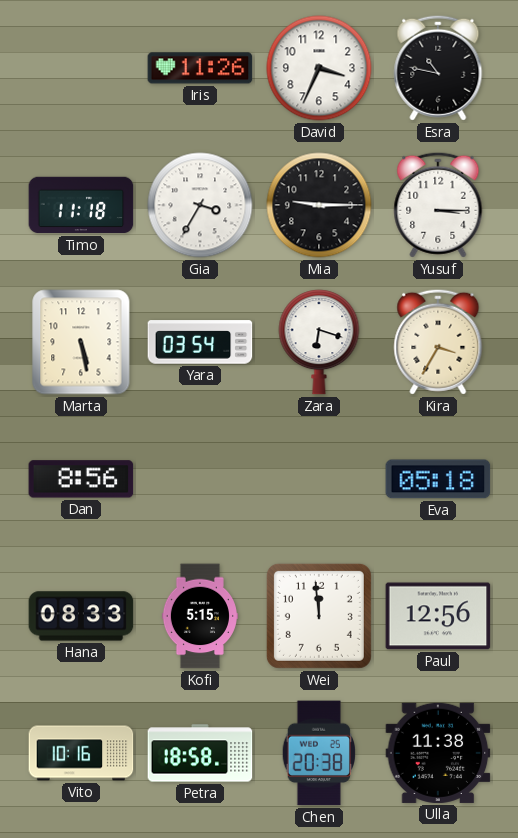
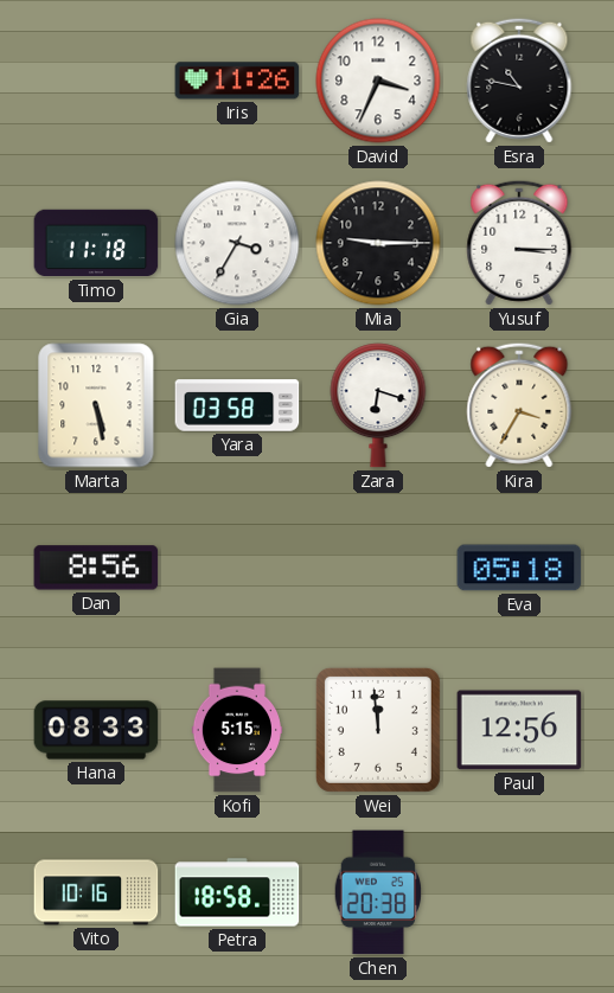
Yara: 03:54 -> 03:58 (237, 405)
Ulla: 11:38 -> none (438, 753)
